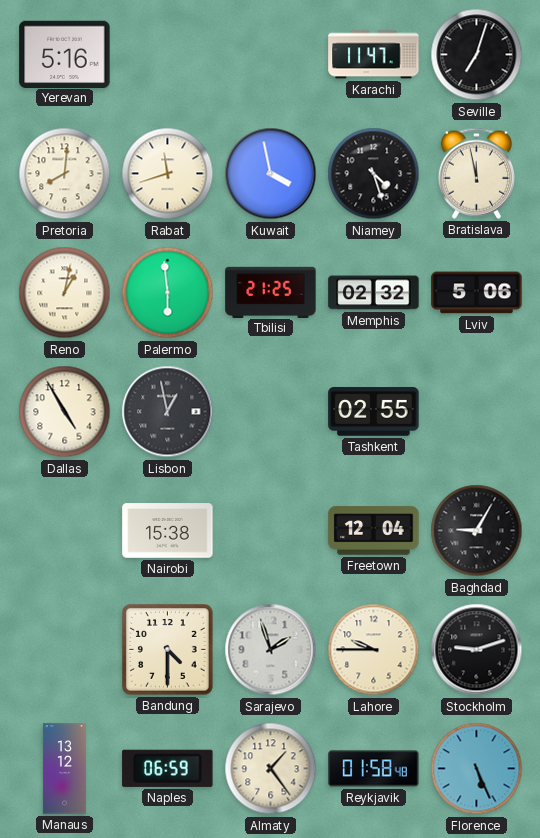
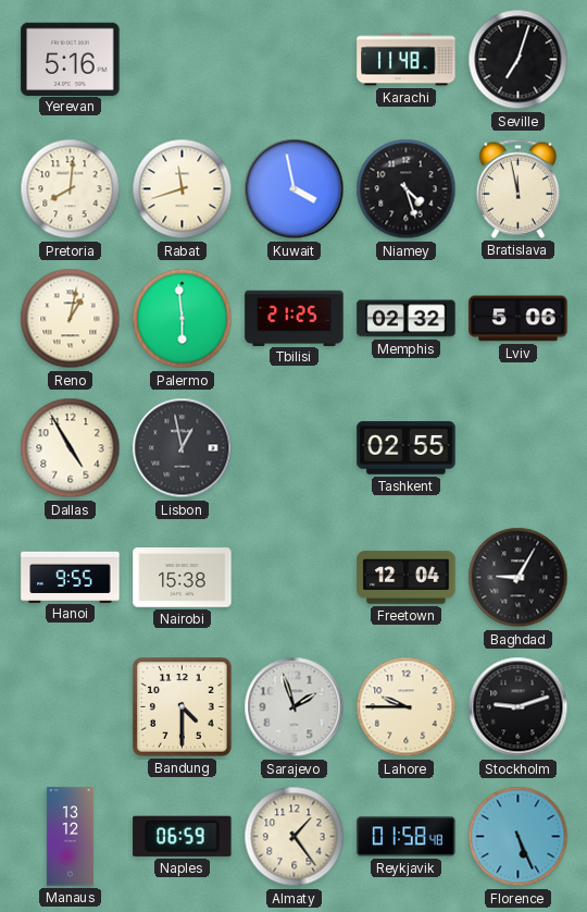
Karachi: 11:47 -> 11:48 (407, 60)
Hanoi: none -> 9:55 (71, 577)
